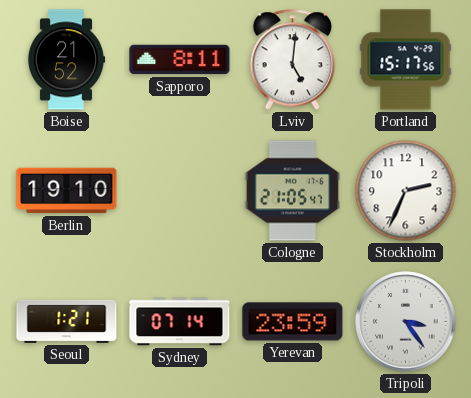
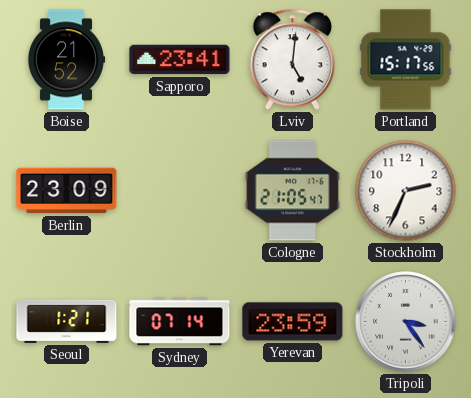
Sapporo: 8:11 -> 23:41 (180, 60)
Berlin: 19:10 -> 23:09 (67, 191)
